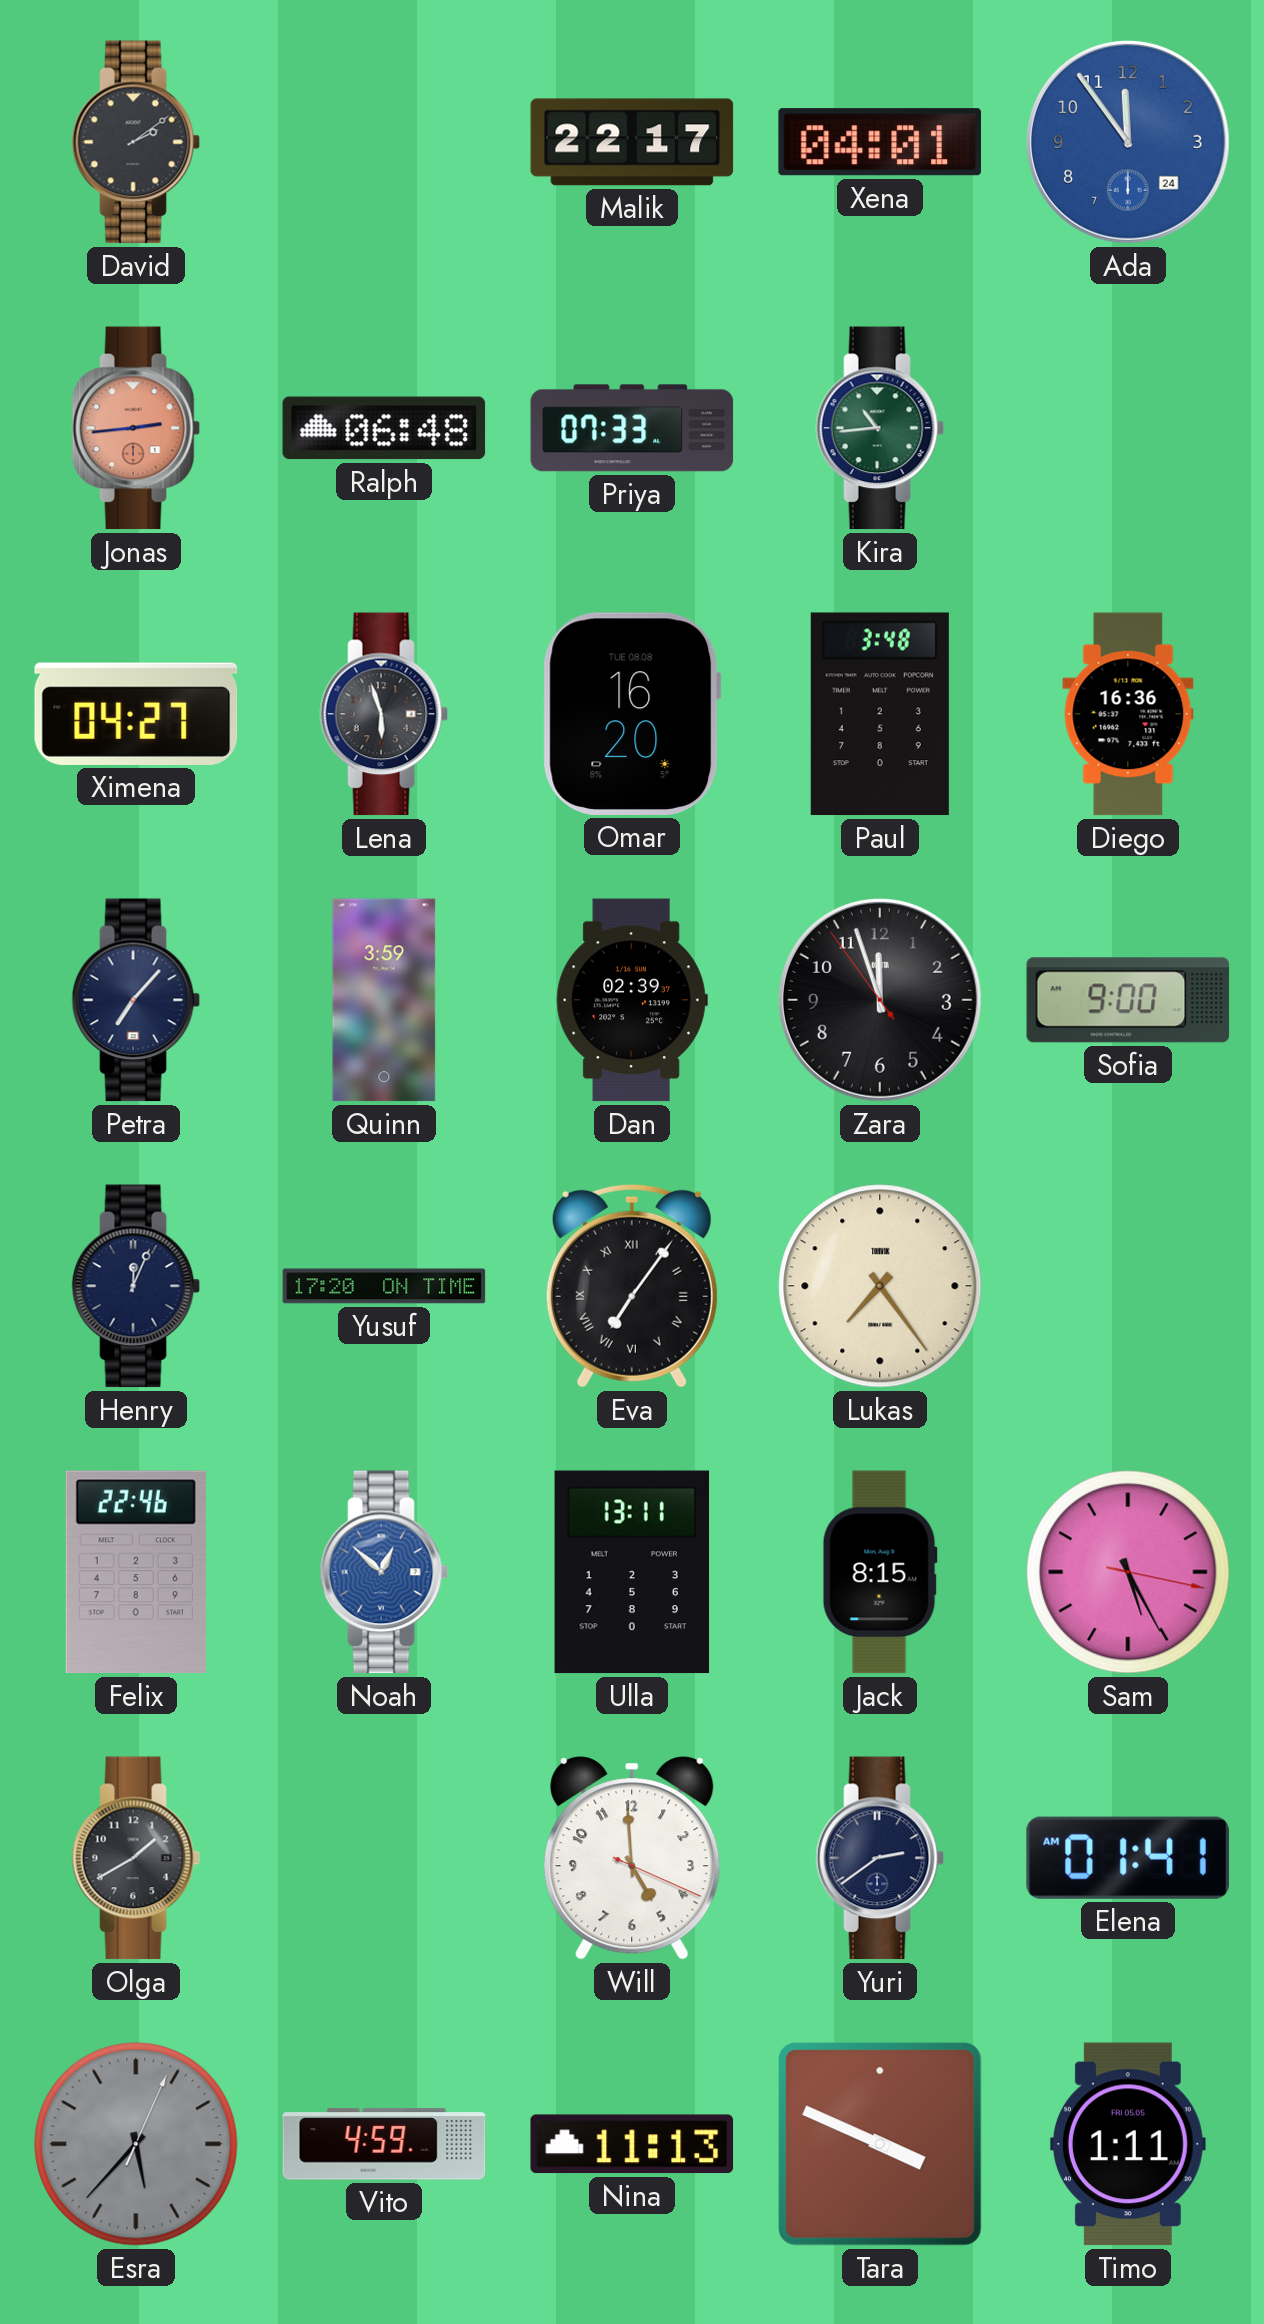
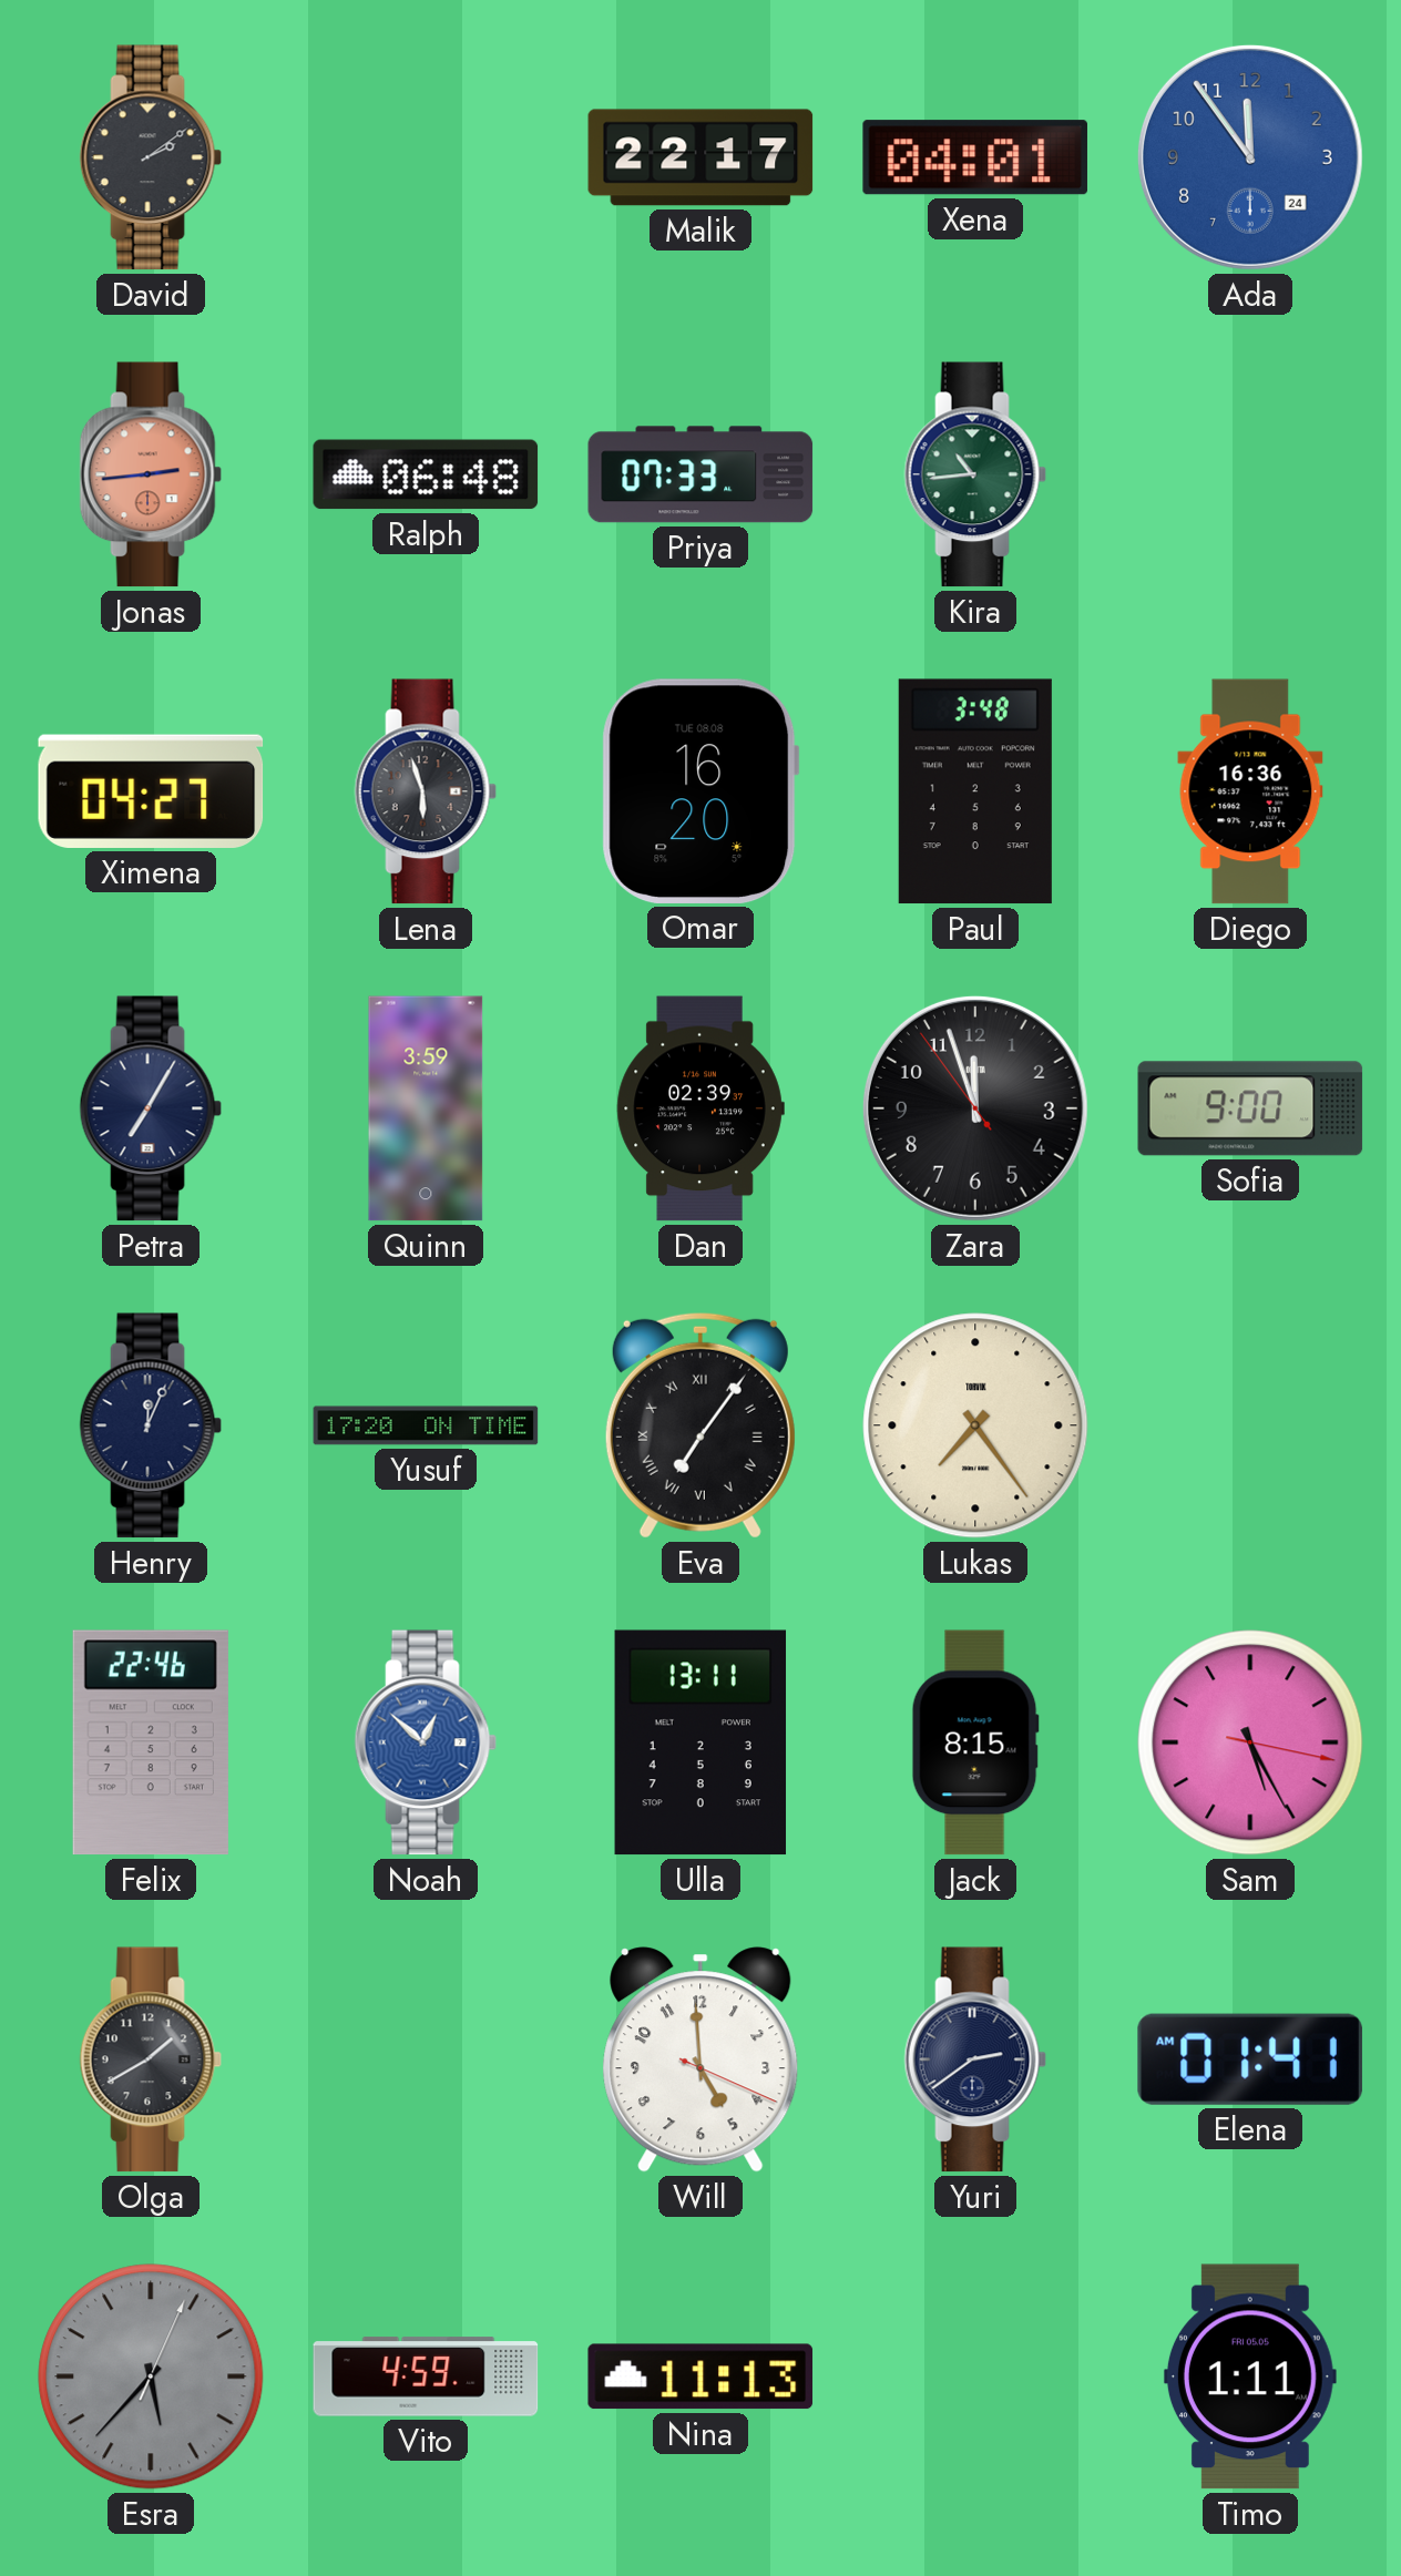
Petra: 7:07 -> 7:05 (151, 1108)
Tara: 3:49 -> none (880, 2144)
